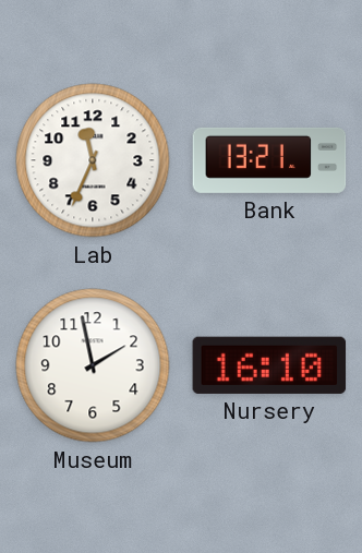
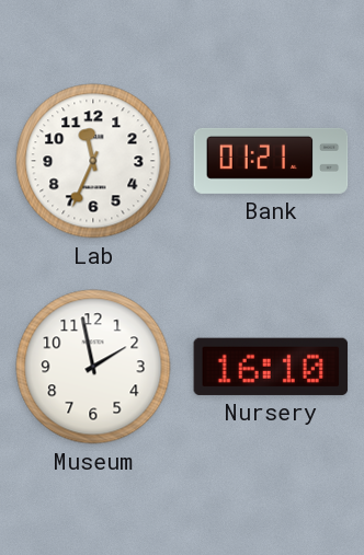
Bank: 13:21 -> 01:21 (271, 161)
